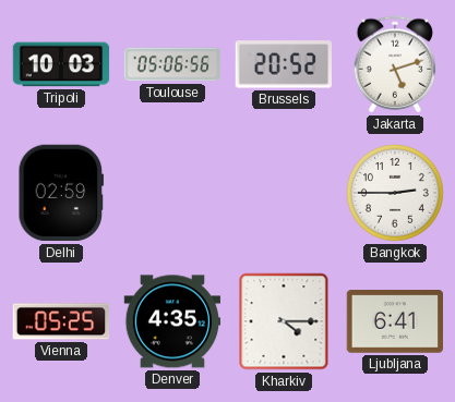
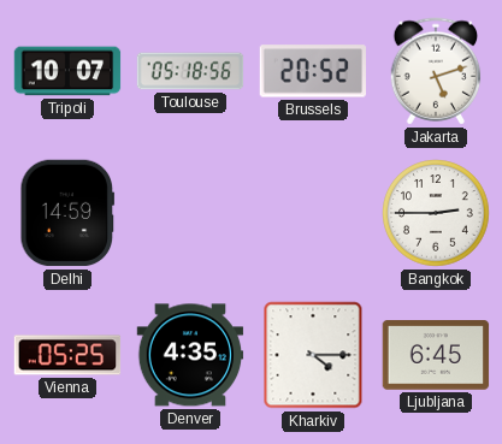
Tripoli: 10:03 -> 10:07 (67, 71)
Toulouse: 05:06 -> 05:18 (190, 71)
Delhi: 02:59 -> 14:59 (67, 213)
Ljubljana: 6:41 -> 6:45 (436, 355)
